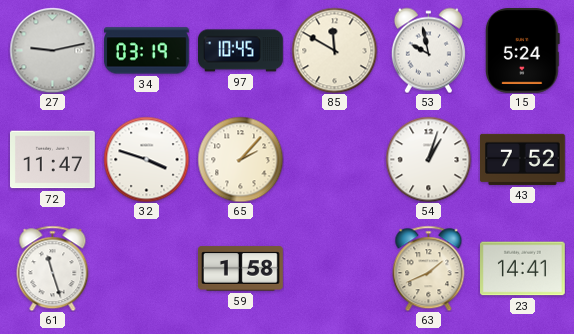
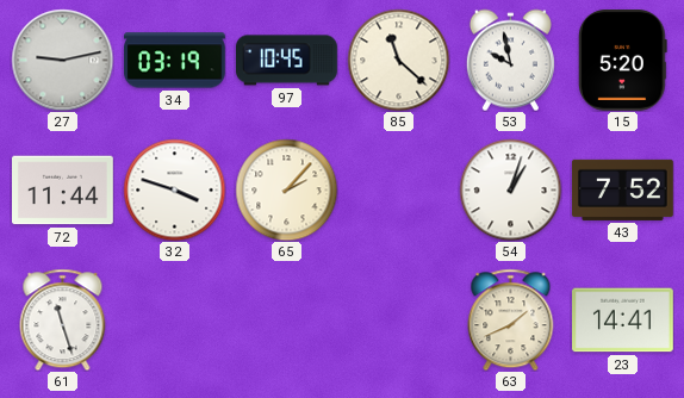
85: 11:50 -> 11:22 (398, 60)
15: 5:24 -> 5:20 (623, 61)
72: 11:47 -> 11:44 (63, 191)
59: 1:58 -> none (241, 269)
